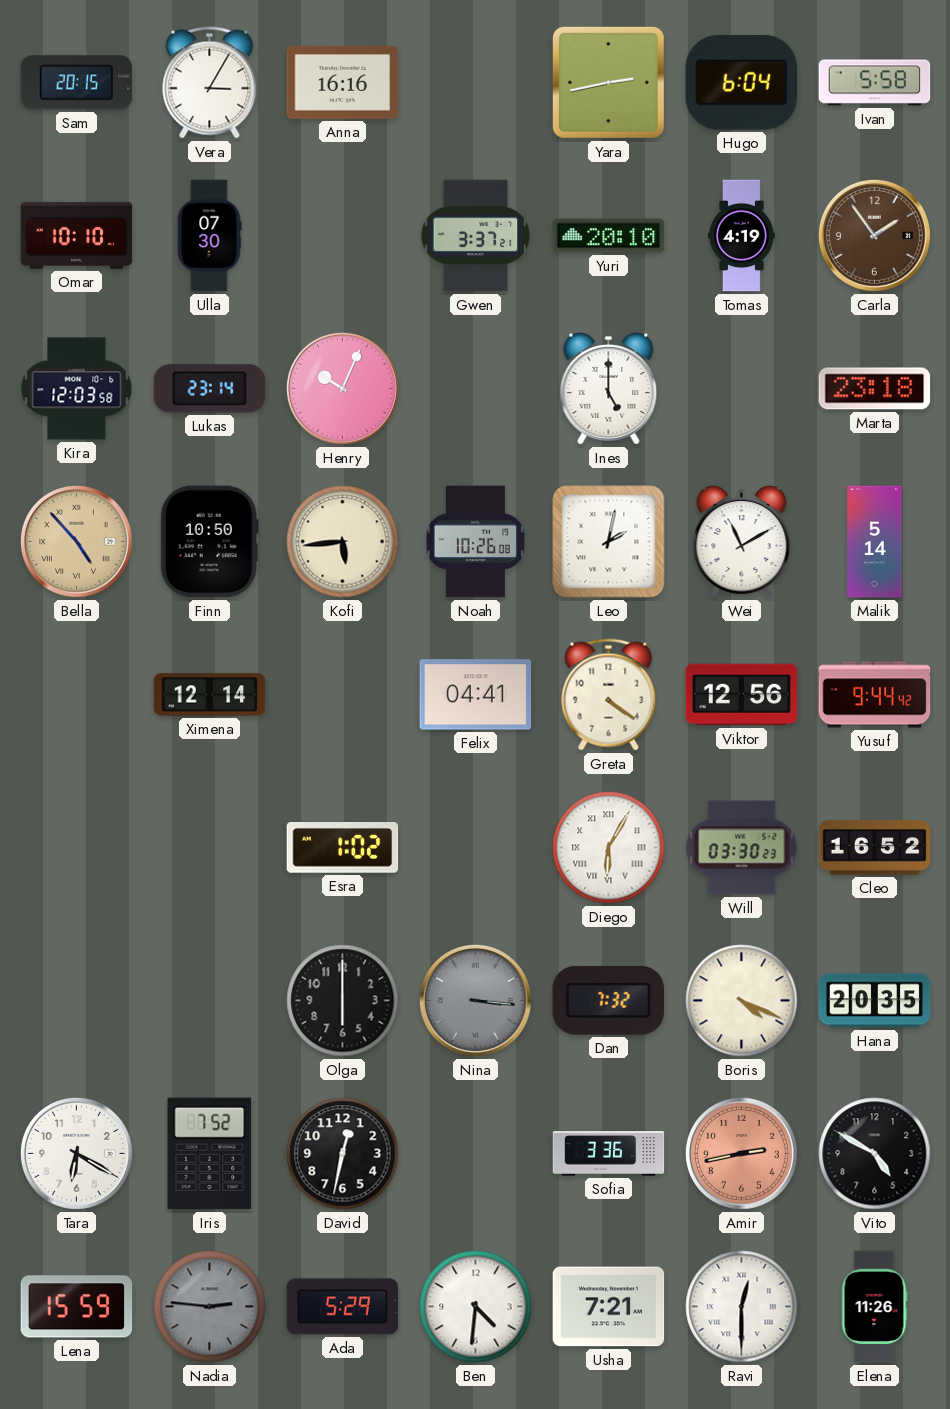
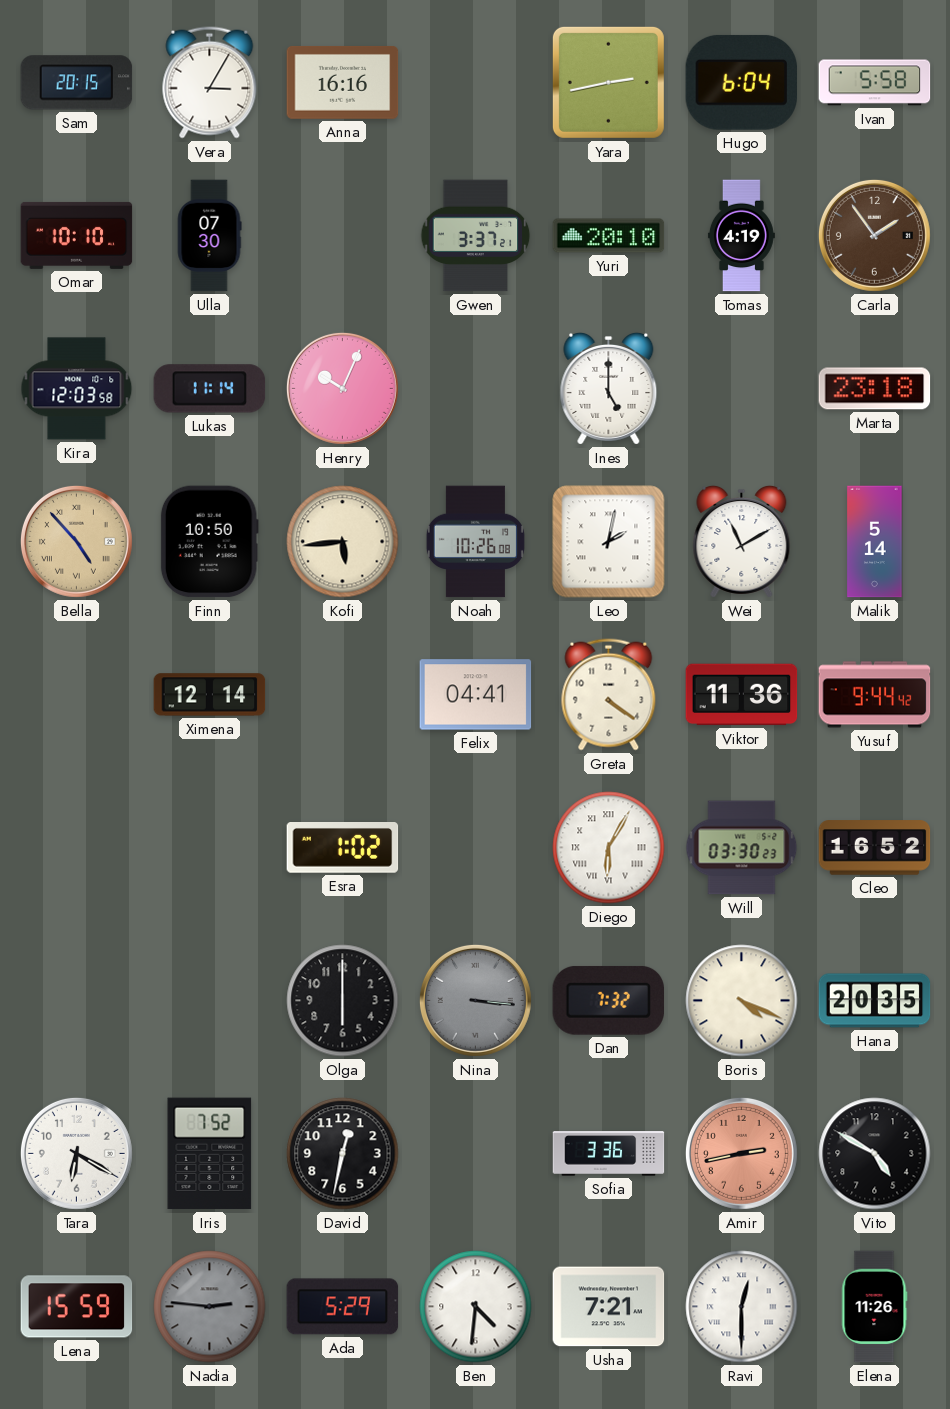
Lukas: 23:14 -> 11:14 (210, 389)
Viktor: 12:56 -> 11:36 (742, 695)
